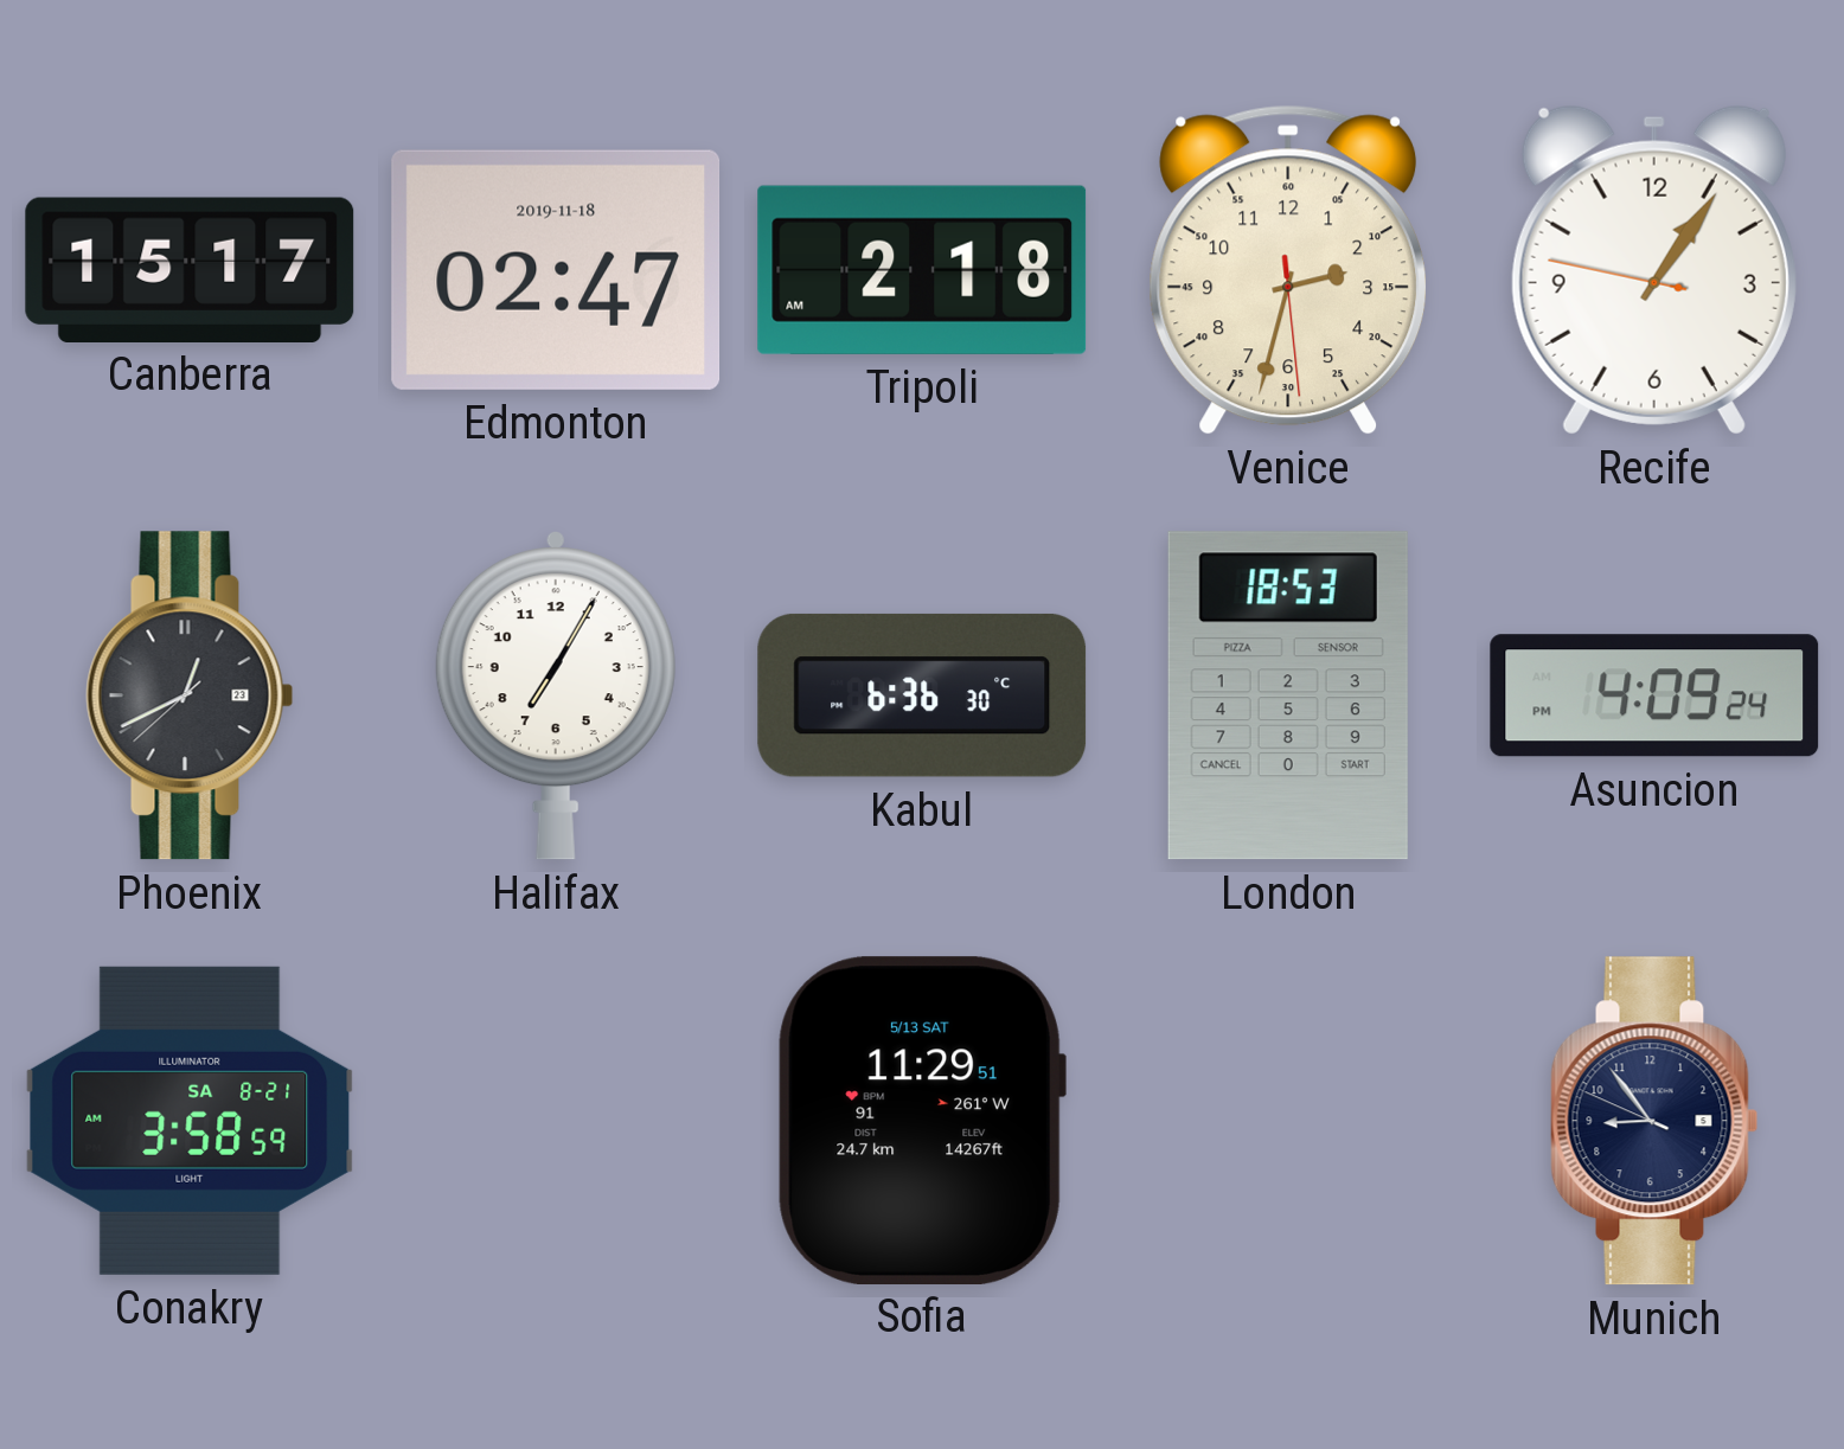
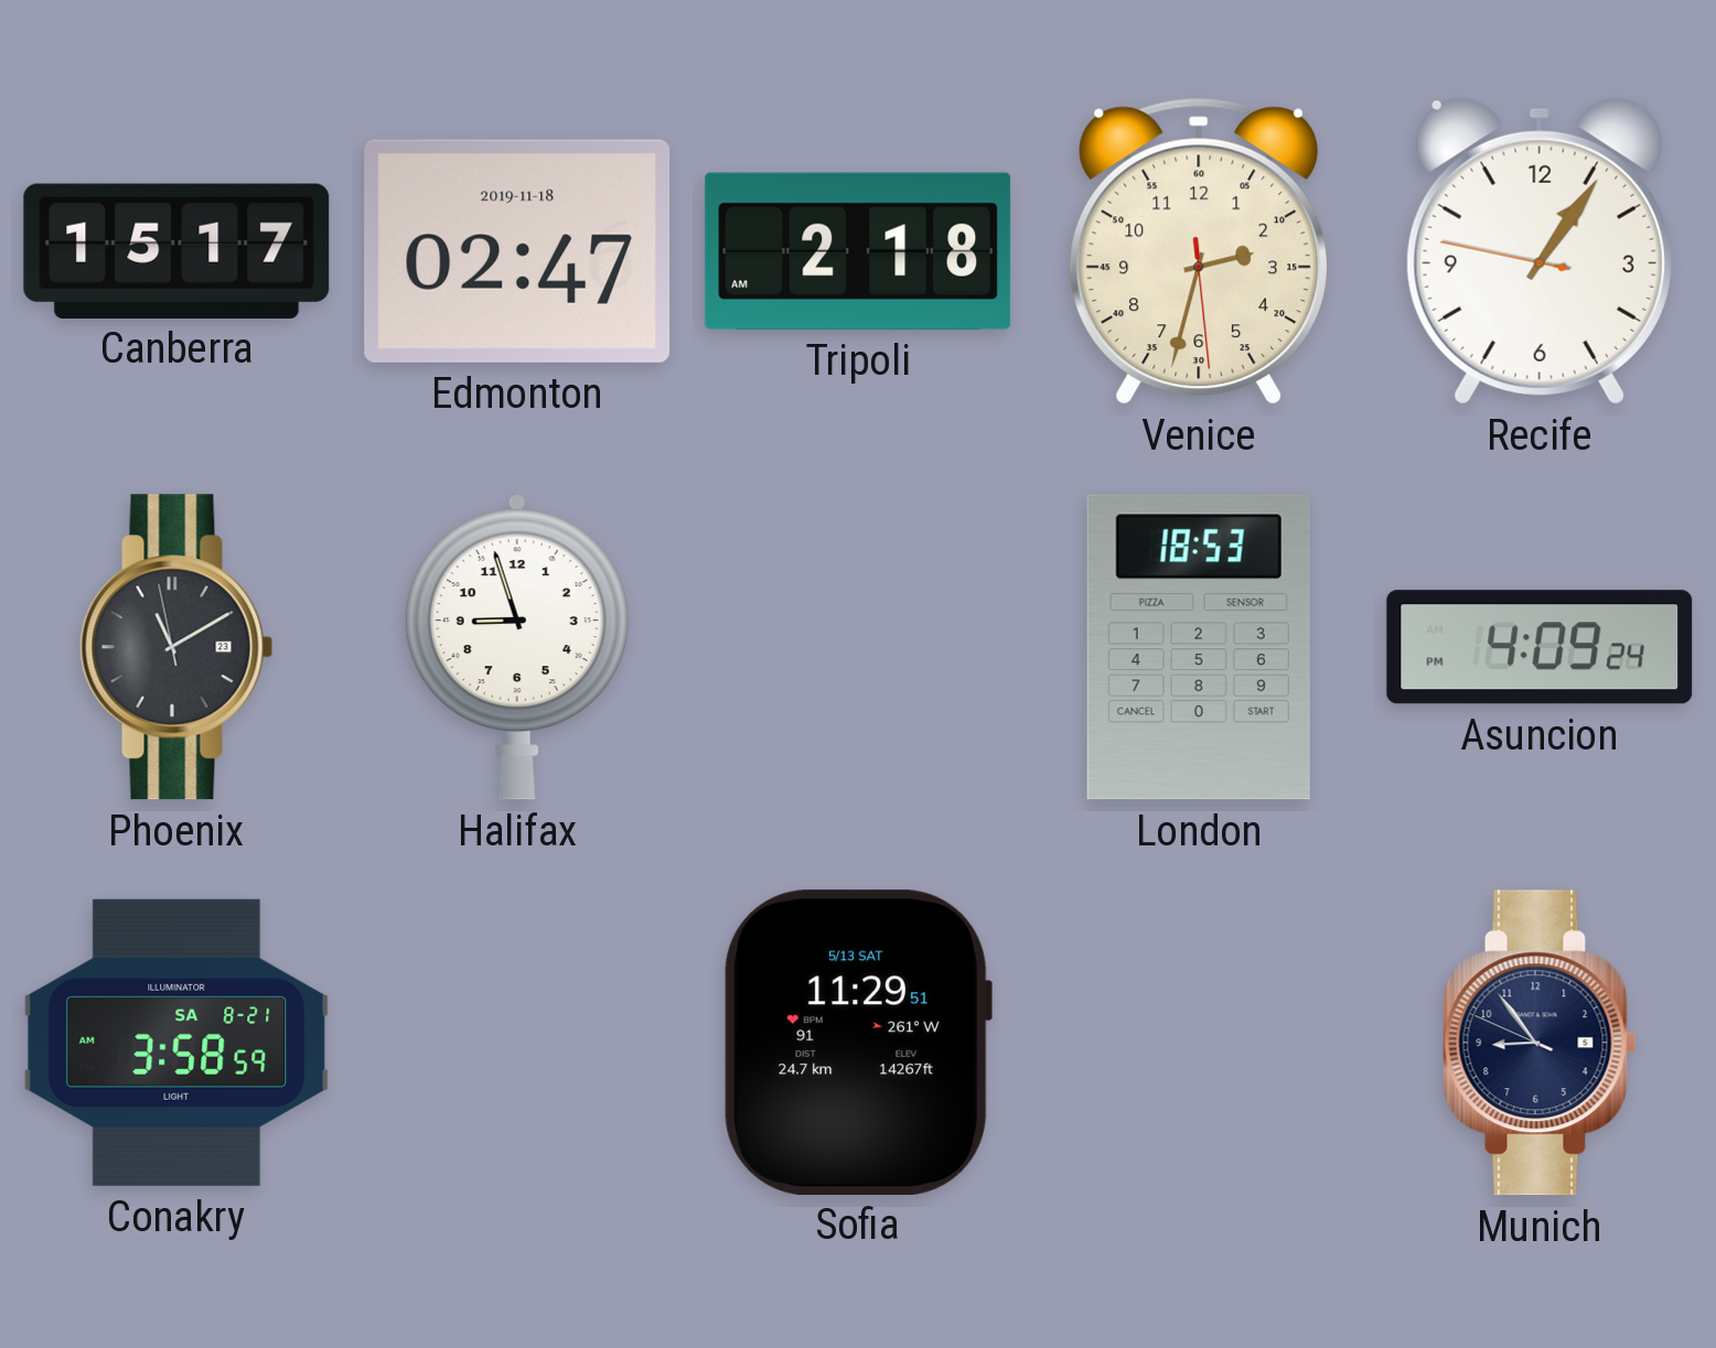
Phoenix: 12:40 -> 11:09 (176, 647)
Halifax: 7:05 -> 8:57 (517, 647)
Kabul: 6:36 -> none (922, 695)
